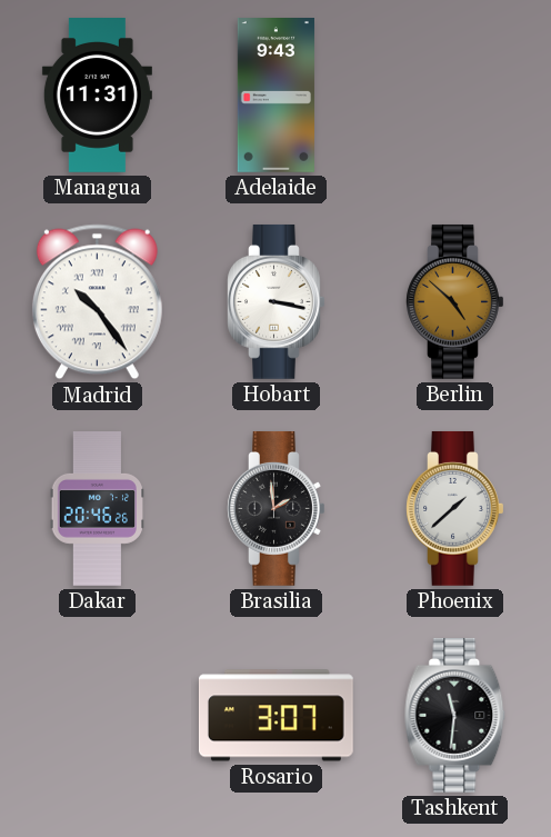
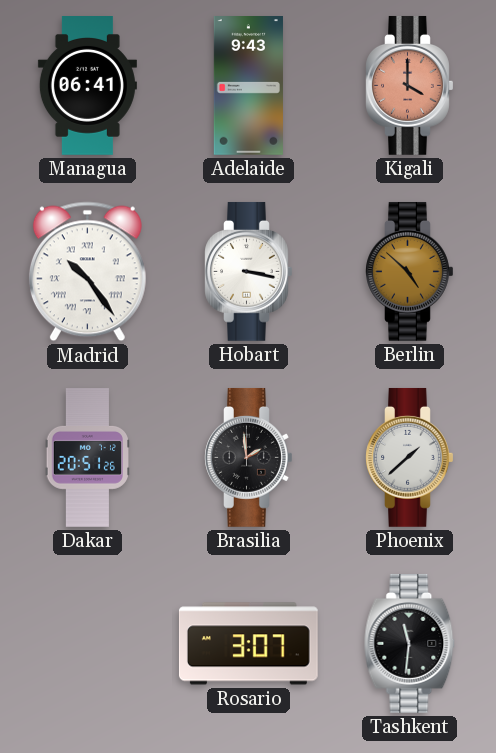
Managua: 11:31 -> 06:41 (87, 86)
Kigali: none -> 4:00 (410, 85)
Dakar: 20:46 -> 20:51 (87, 458)
